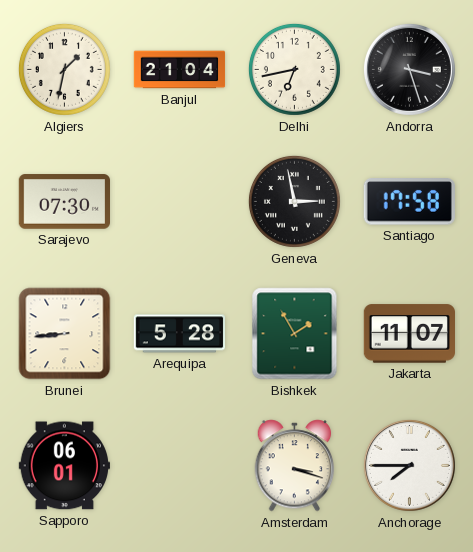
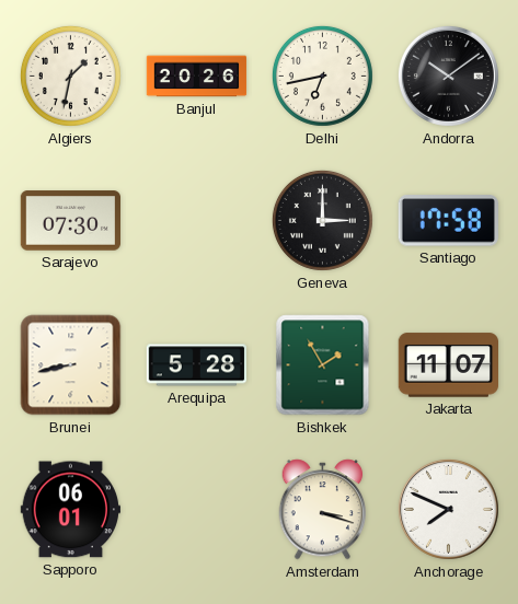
Banjul: 21:04 -> 20:26 (197, 77)
Andorra: 3:27 -> 10:09 (448, 75)
Geneva: 2:58 -> 3:00 (322, 220)
Brunei: 8:44 -> 8:43 (71, 365)
Anchorage: 7:45 -> 7:49 (448, 509)
